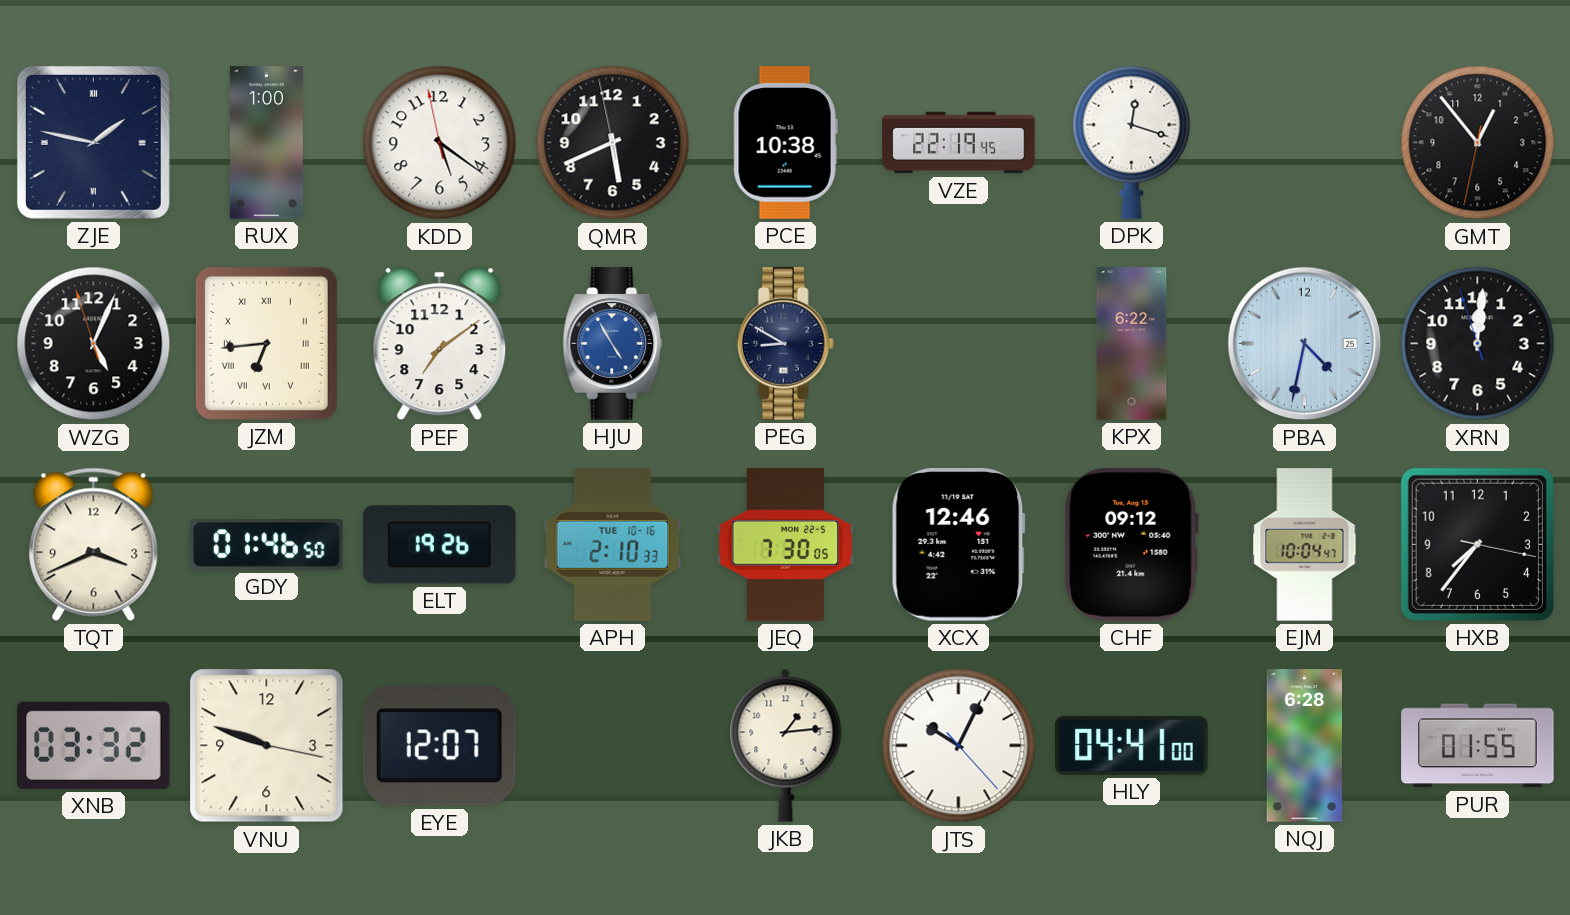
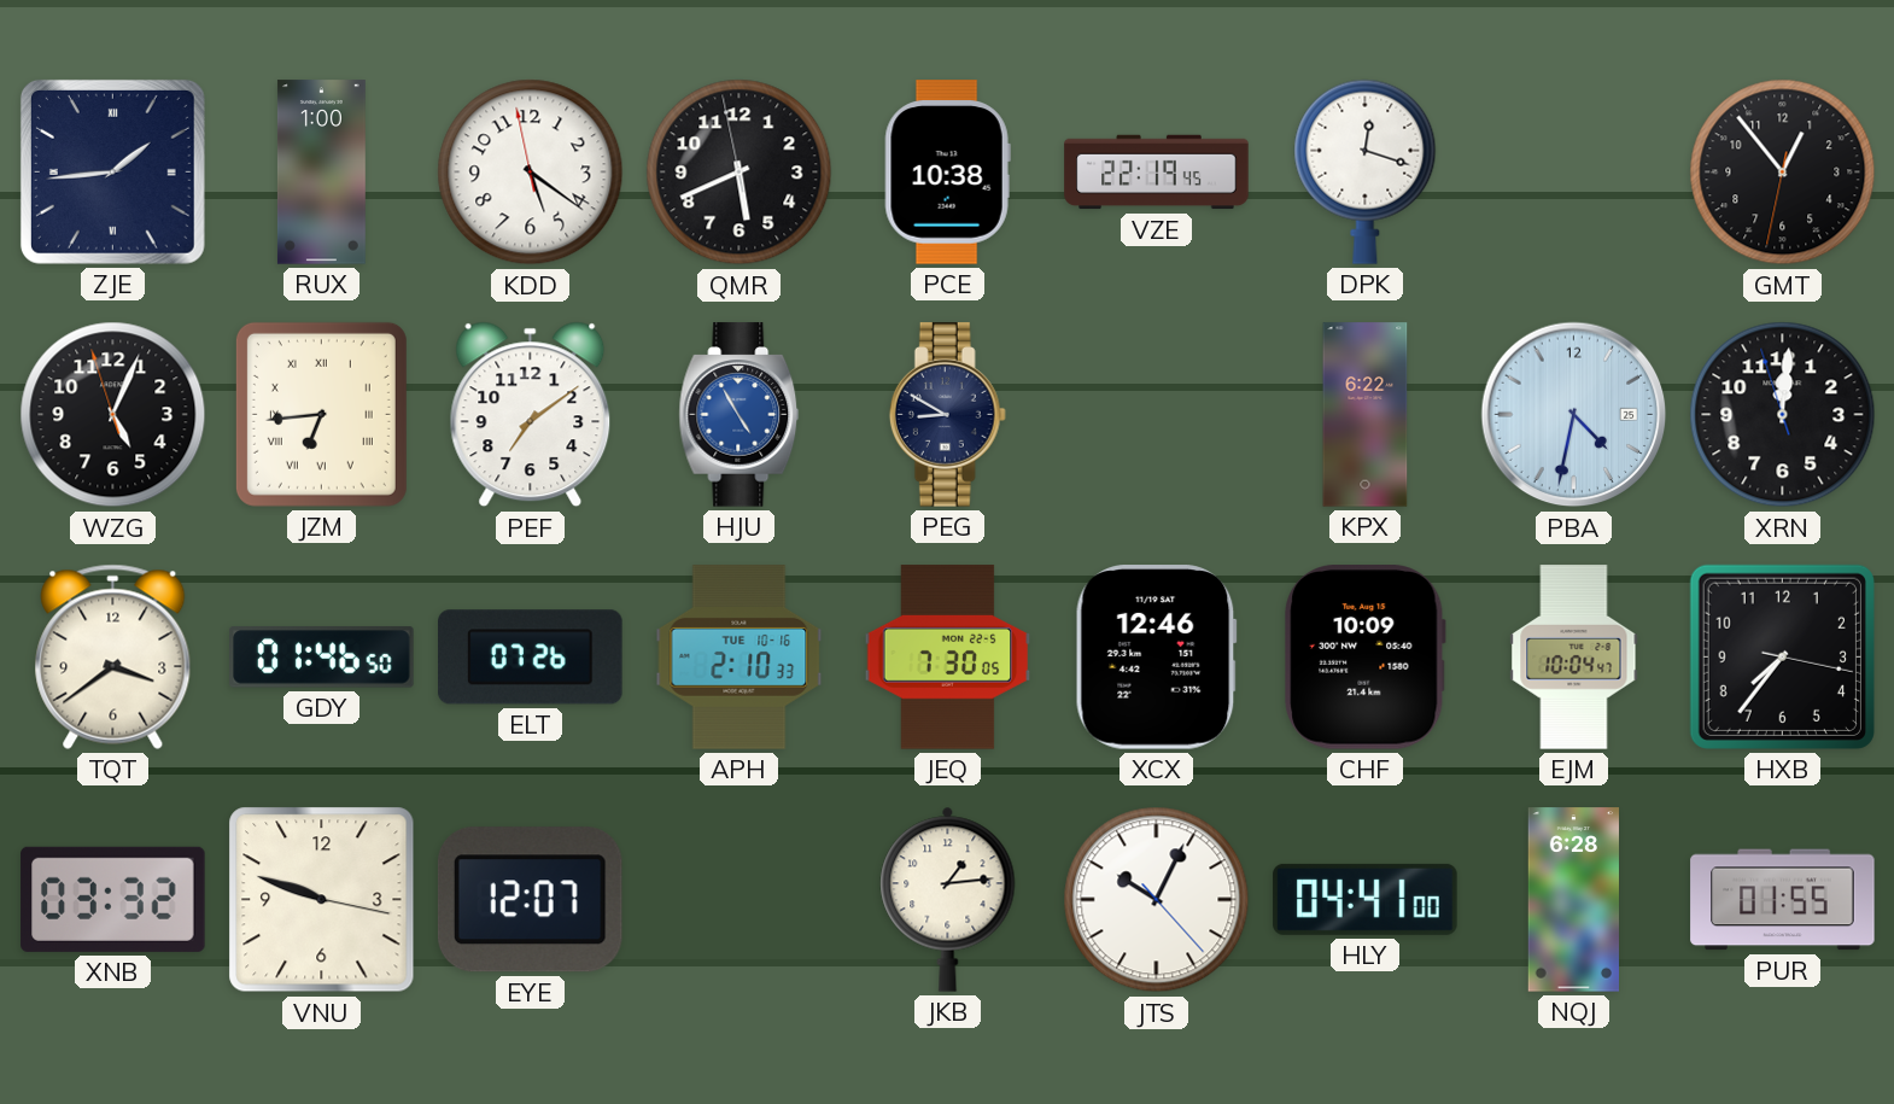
ZJE: 1:47 -> 1:44 (112, 171)
TQT: 3:41 -> 3:39 (113, 656)
ELT: 19:26 -> 07:26 (531, 658)
CHF: 09:12 -> 10:09 (1366, 658)
